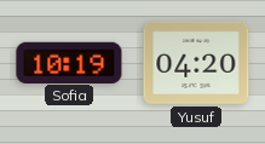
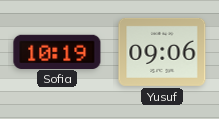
Yusuf: 04:20 -> 09:06 (162, 52)
